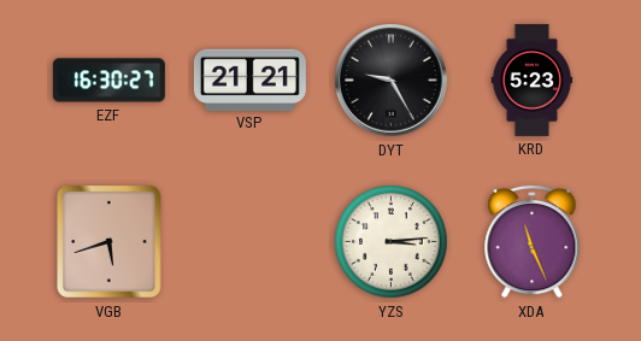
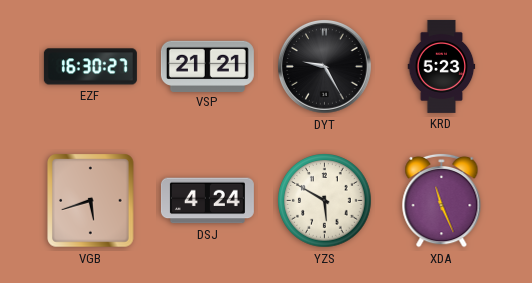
DSJ: none -> 4:24 (207, 201)
YZS: 3:14 -> 5:50 (325, 201)
